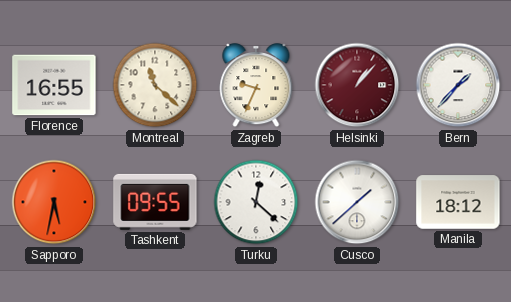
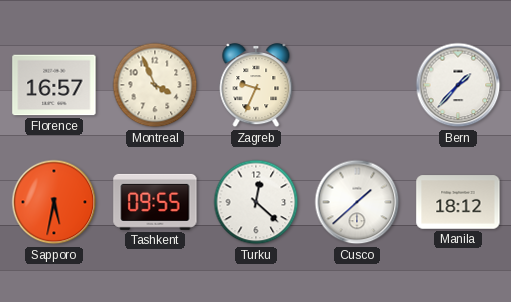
Florence: 16:55 -> 16:57 (54, 85)
Montreal: 11:22 -> 3:56 (155, 85)
Helsinki: 1:07 -> none (357, 85)
